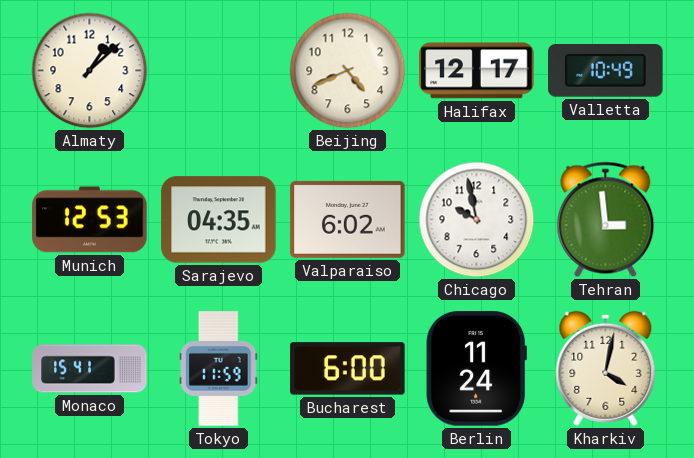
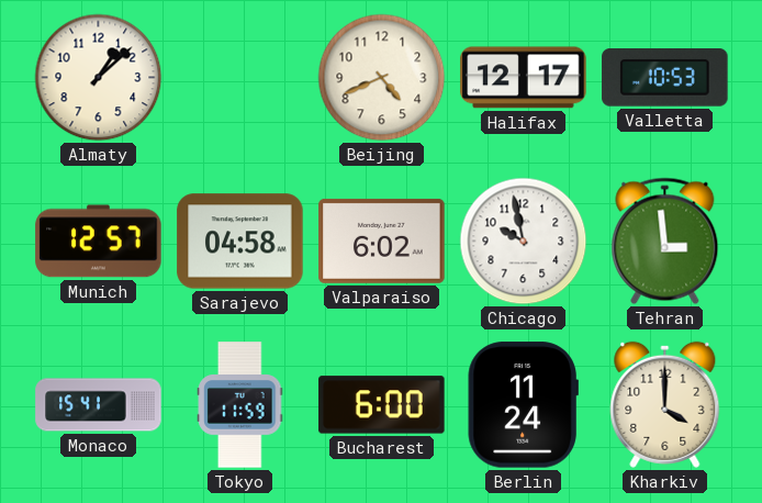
Valletta: 10:49 -> 10:53 (665, 78)
Munich: 12:53 -> 12:57 (99, 242)
Sarajevo: 04:35 -> 04:58 (240, 242)
Kharkiv: 4:02 -> 4:00 (665, 404)
